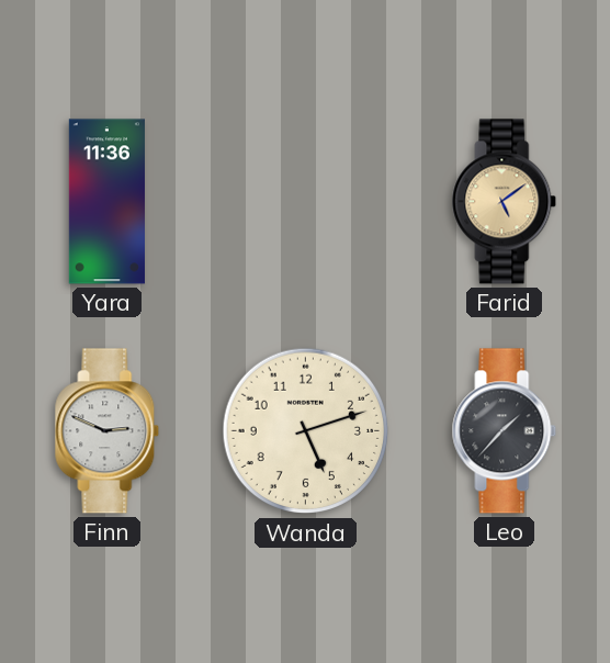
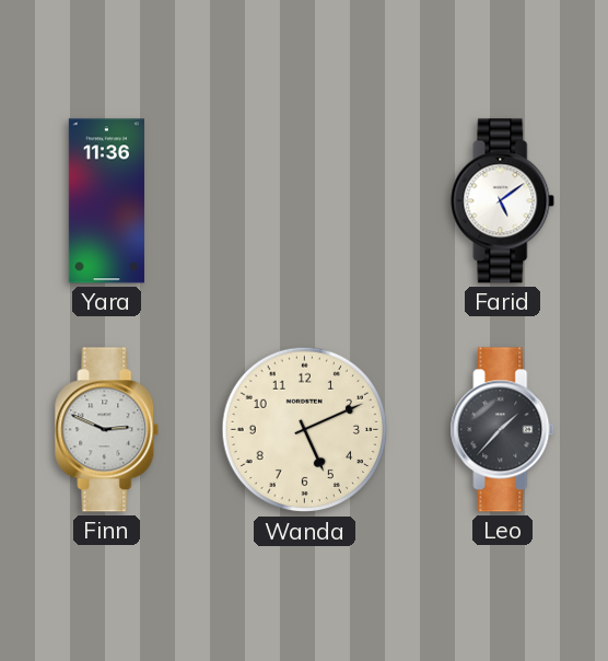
Farid dial: champagne -> white (503, 201)
Wanda: 5:12 -> 5:11 (305, 430)
